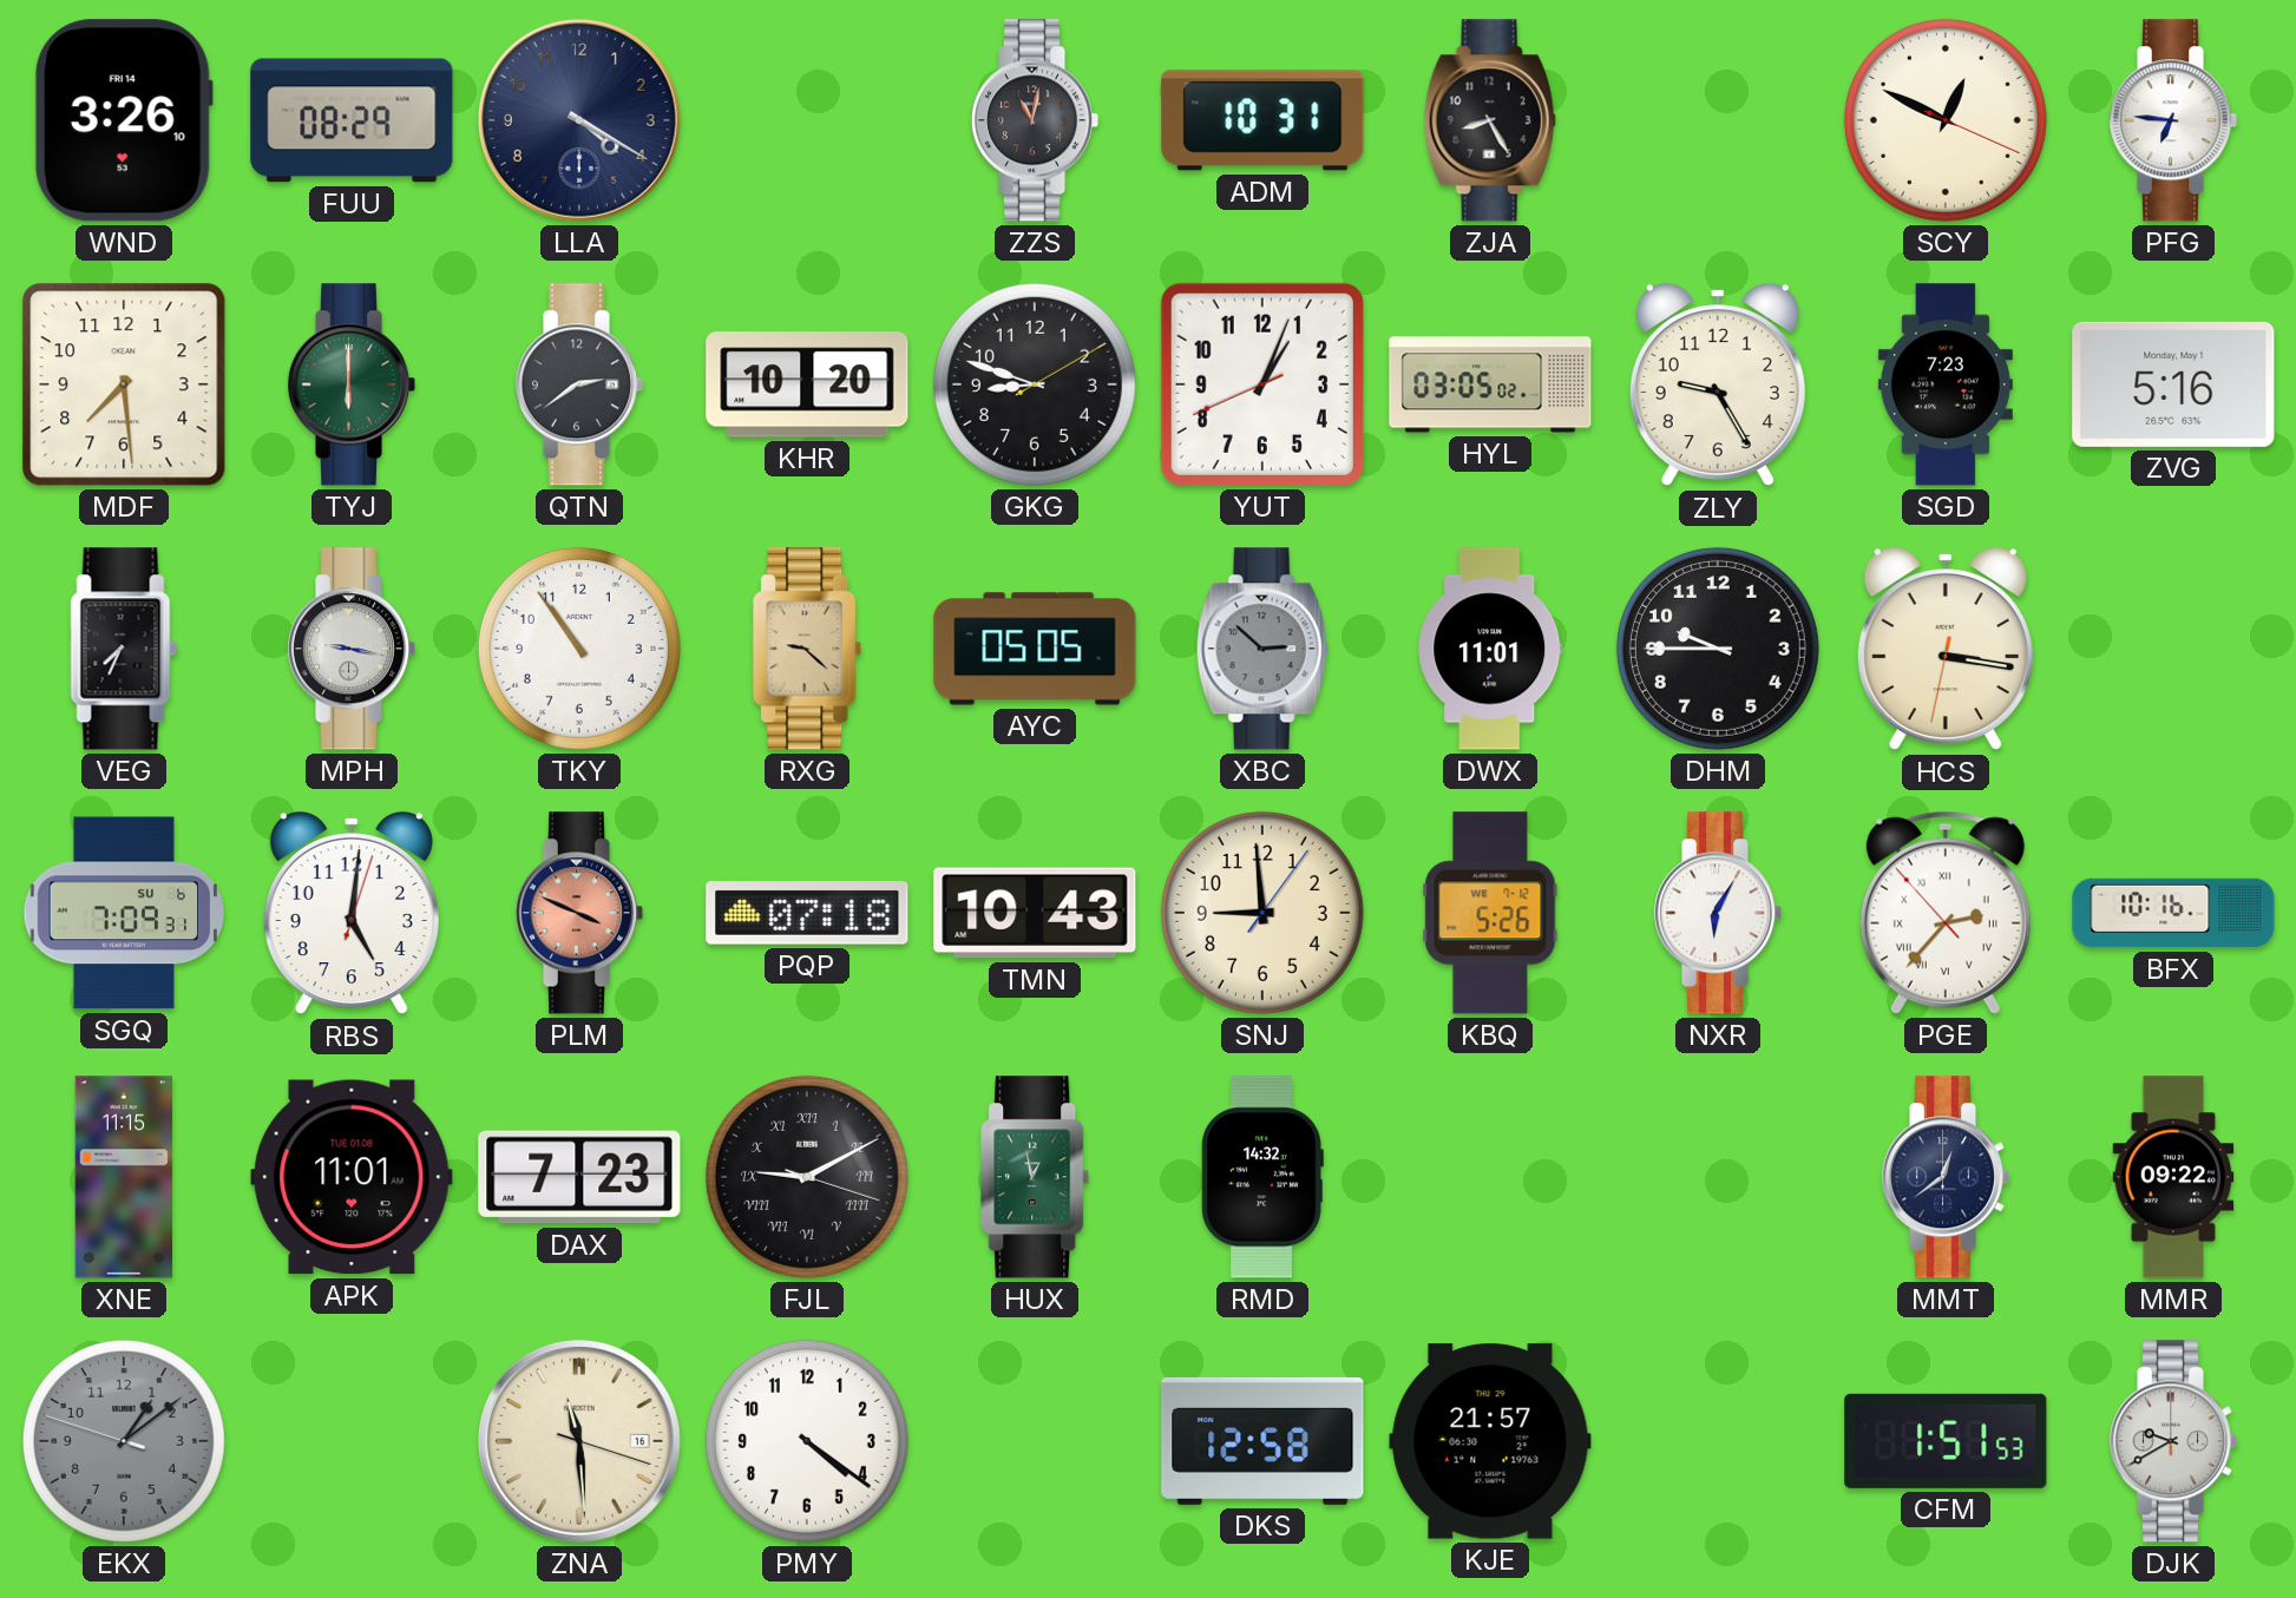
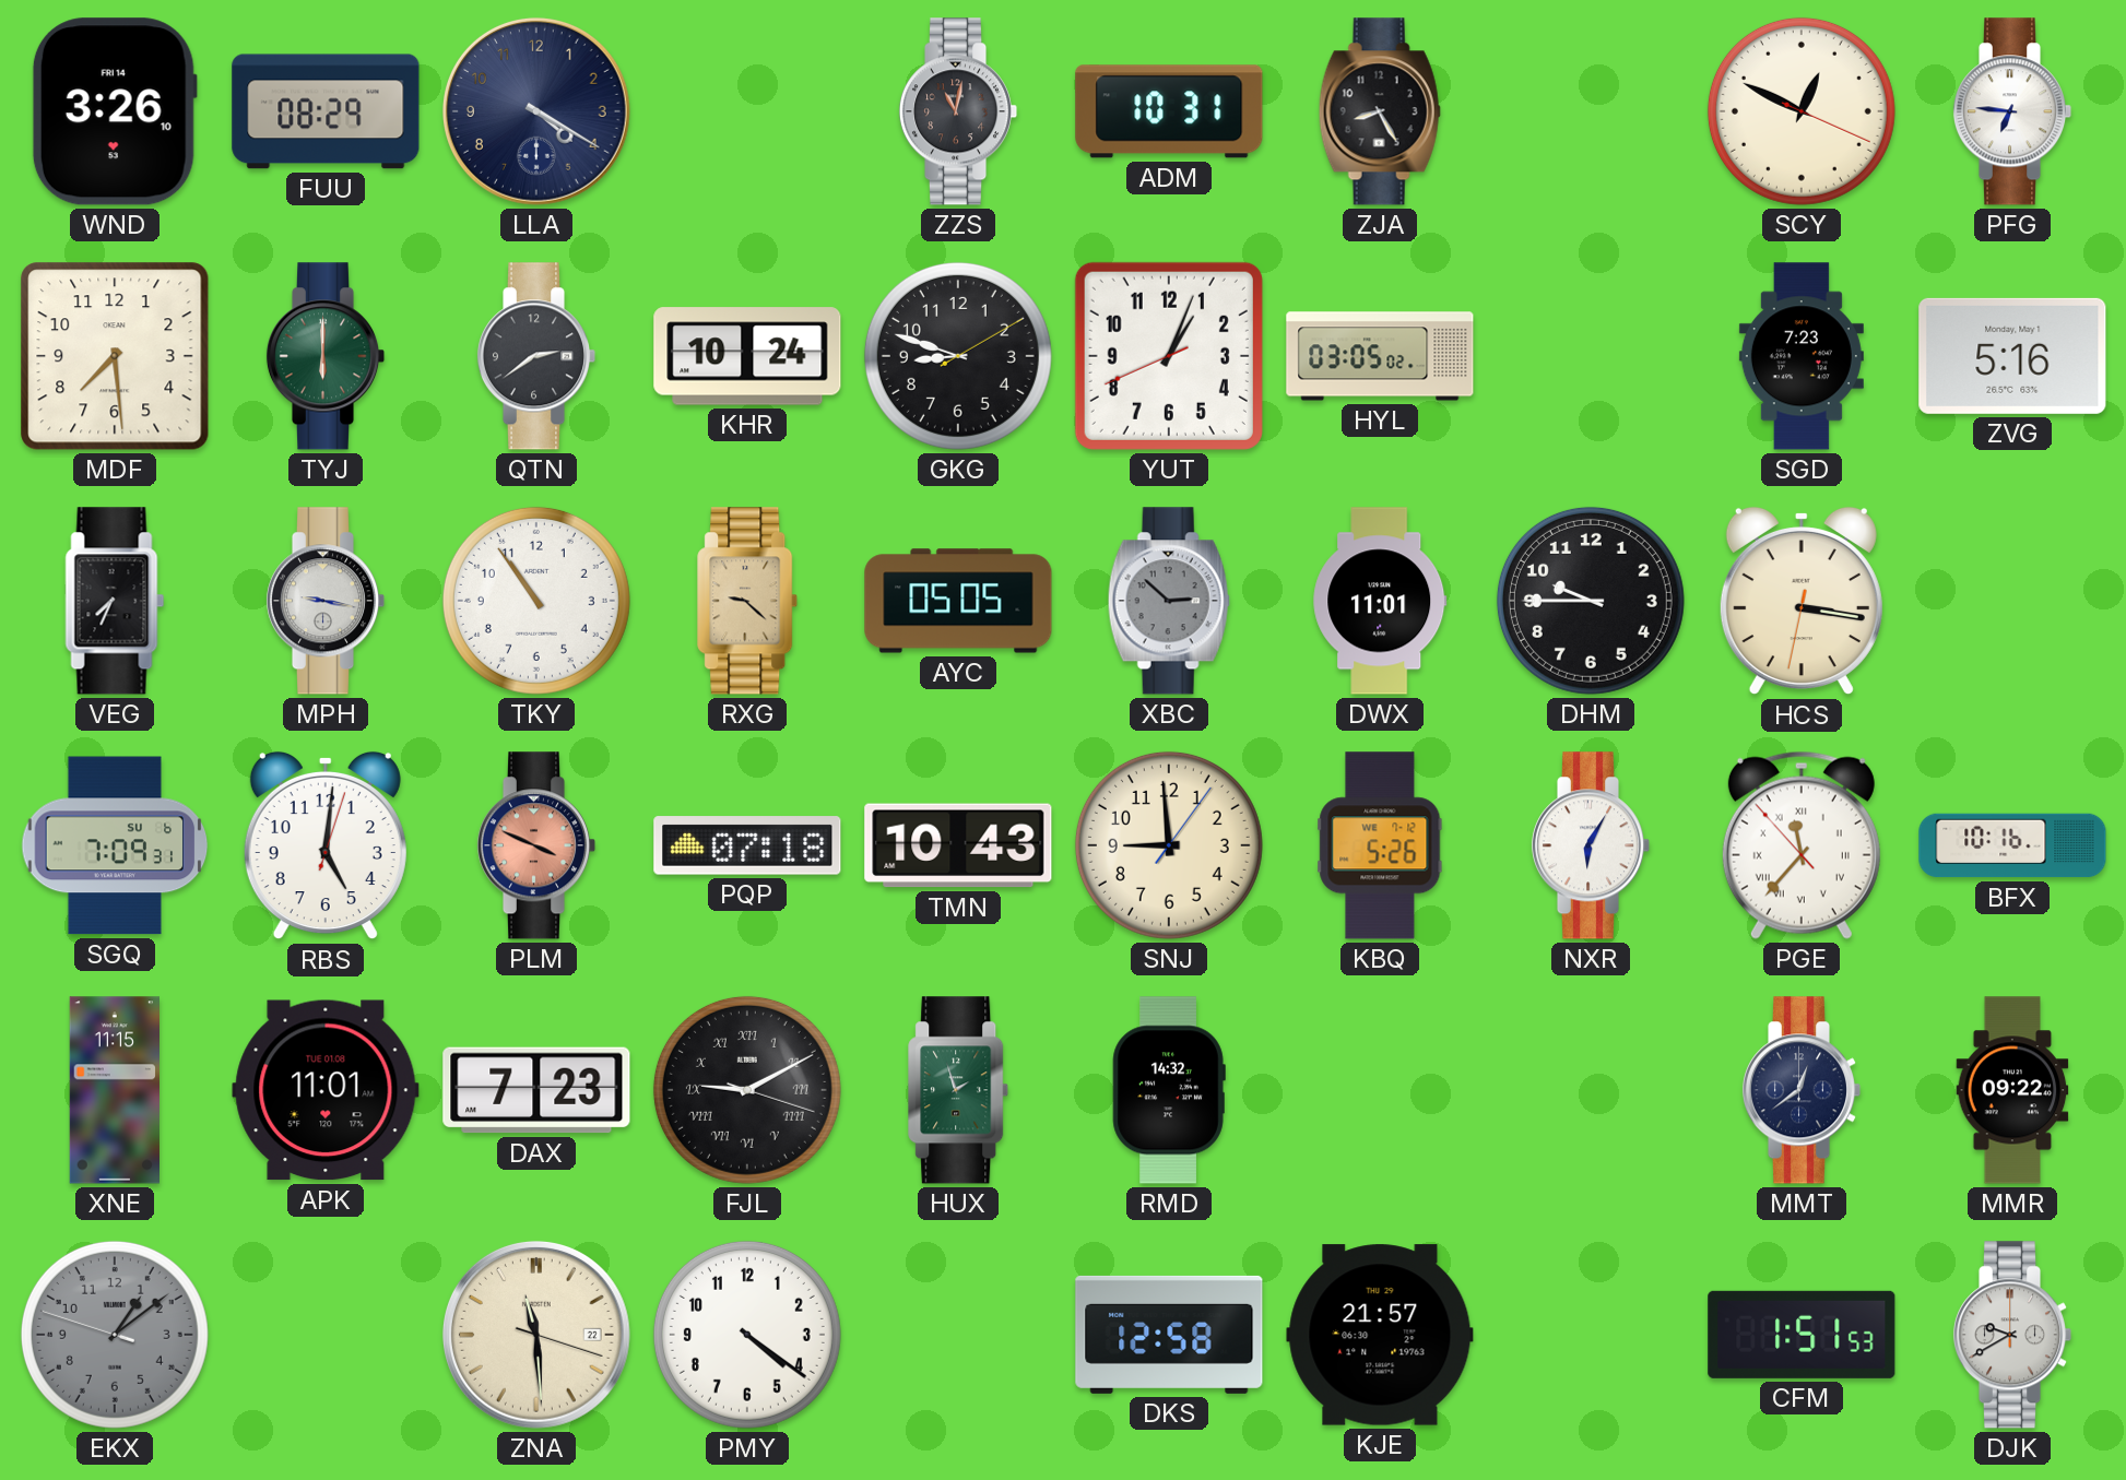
KHR: 10:20 -> 10:24 (747, 356)
ZLY: 9:25 -> none (1718, 384)
PGE: 2:36 -> 11:36 (1802, 845)
HUX: 12:58 -> 1:57 (959, 1090)
ZNA date: 16 -> 22 (536, 1335)
